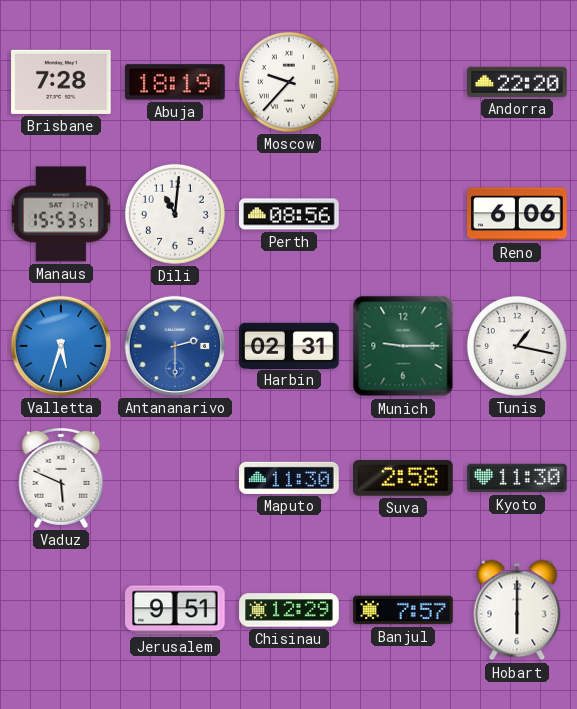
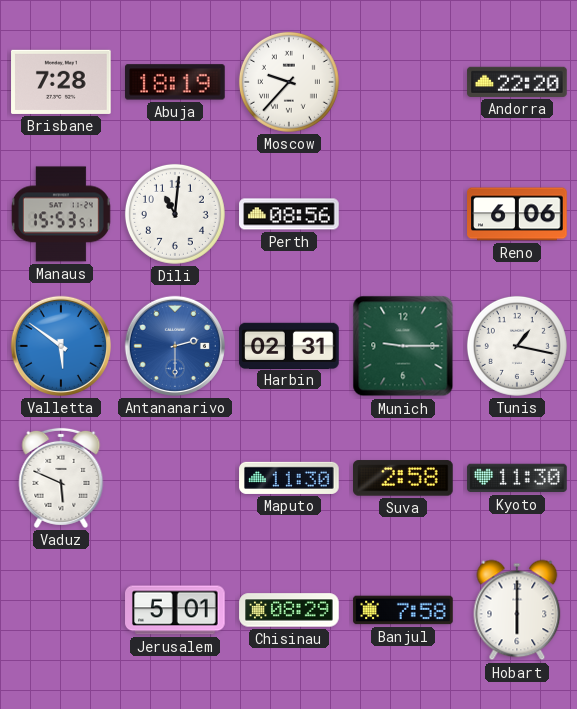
Valletta: 5:33 -> 5:51 (61, 346)
Jerusalem: 9:51 -> 5:01 (175, 610)
Chisinau: 12:29 -> 08:29 (289, 610)
Banjul: 7:57 -> 7:58 (403, 610)
